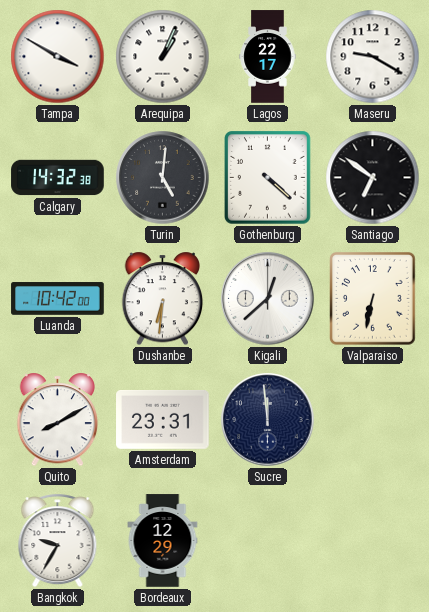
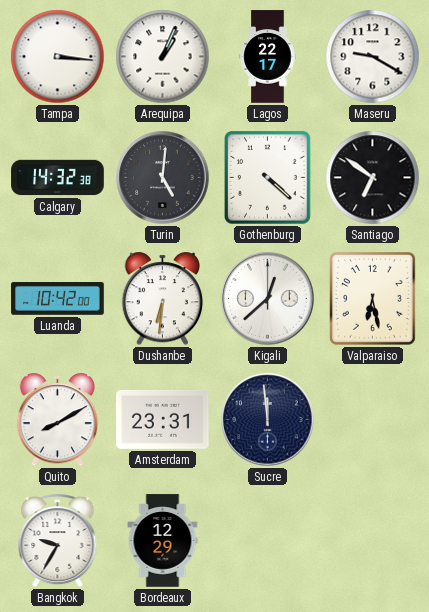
Tampa: 3:50 -> 3:16 (58, 57)
Valparaiso: 6:32 -> 6:28 (373, 299)
